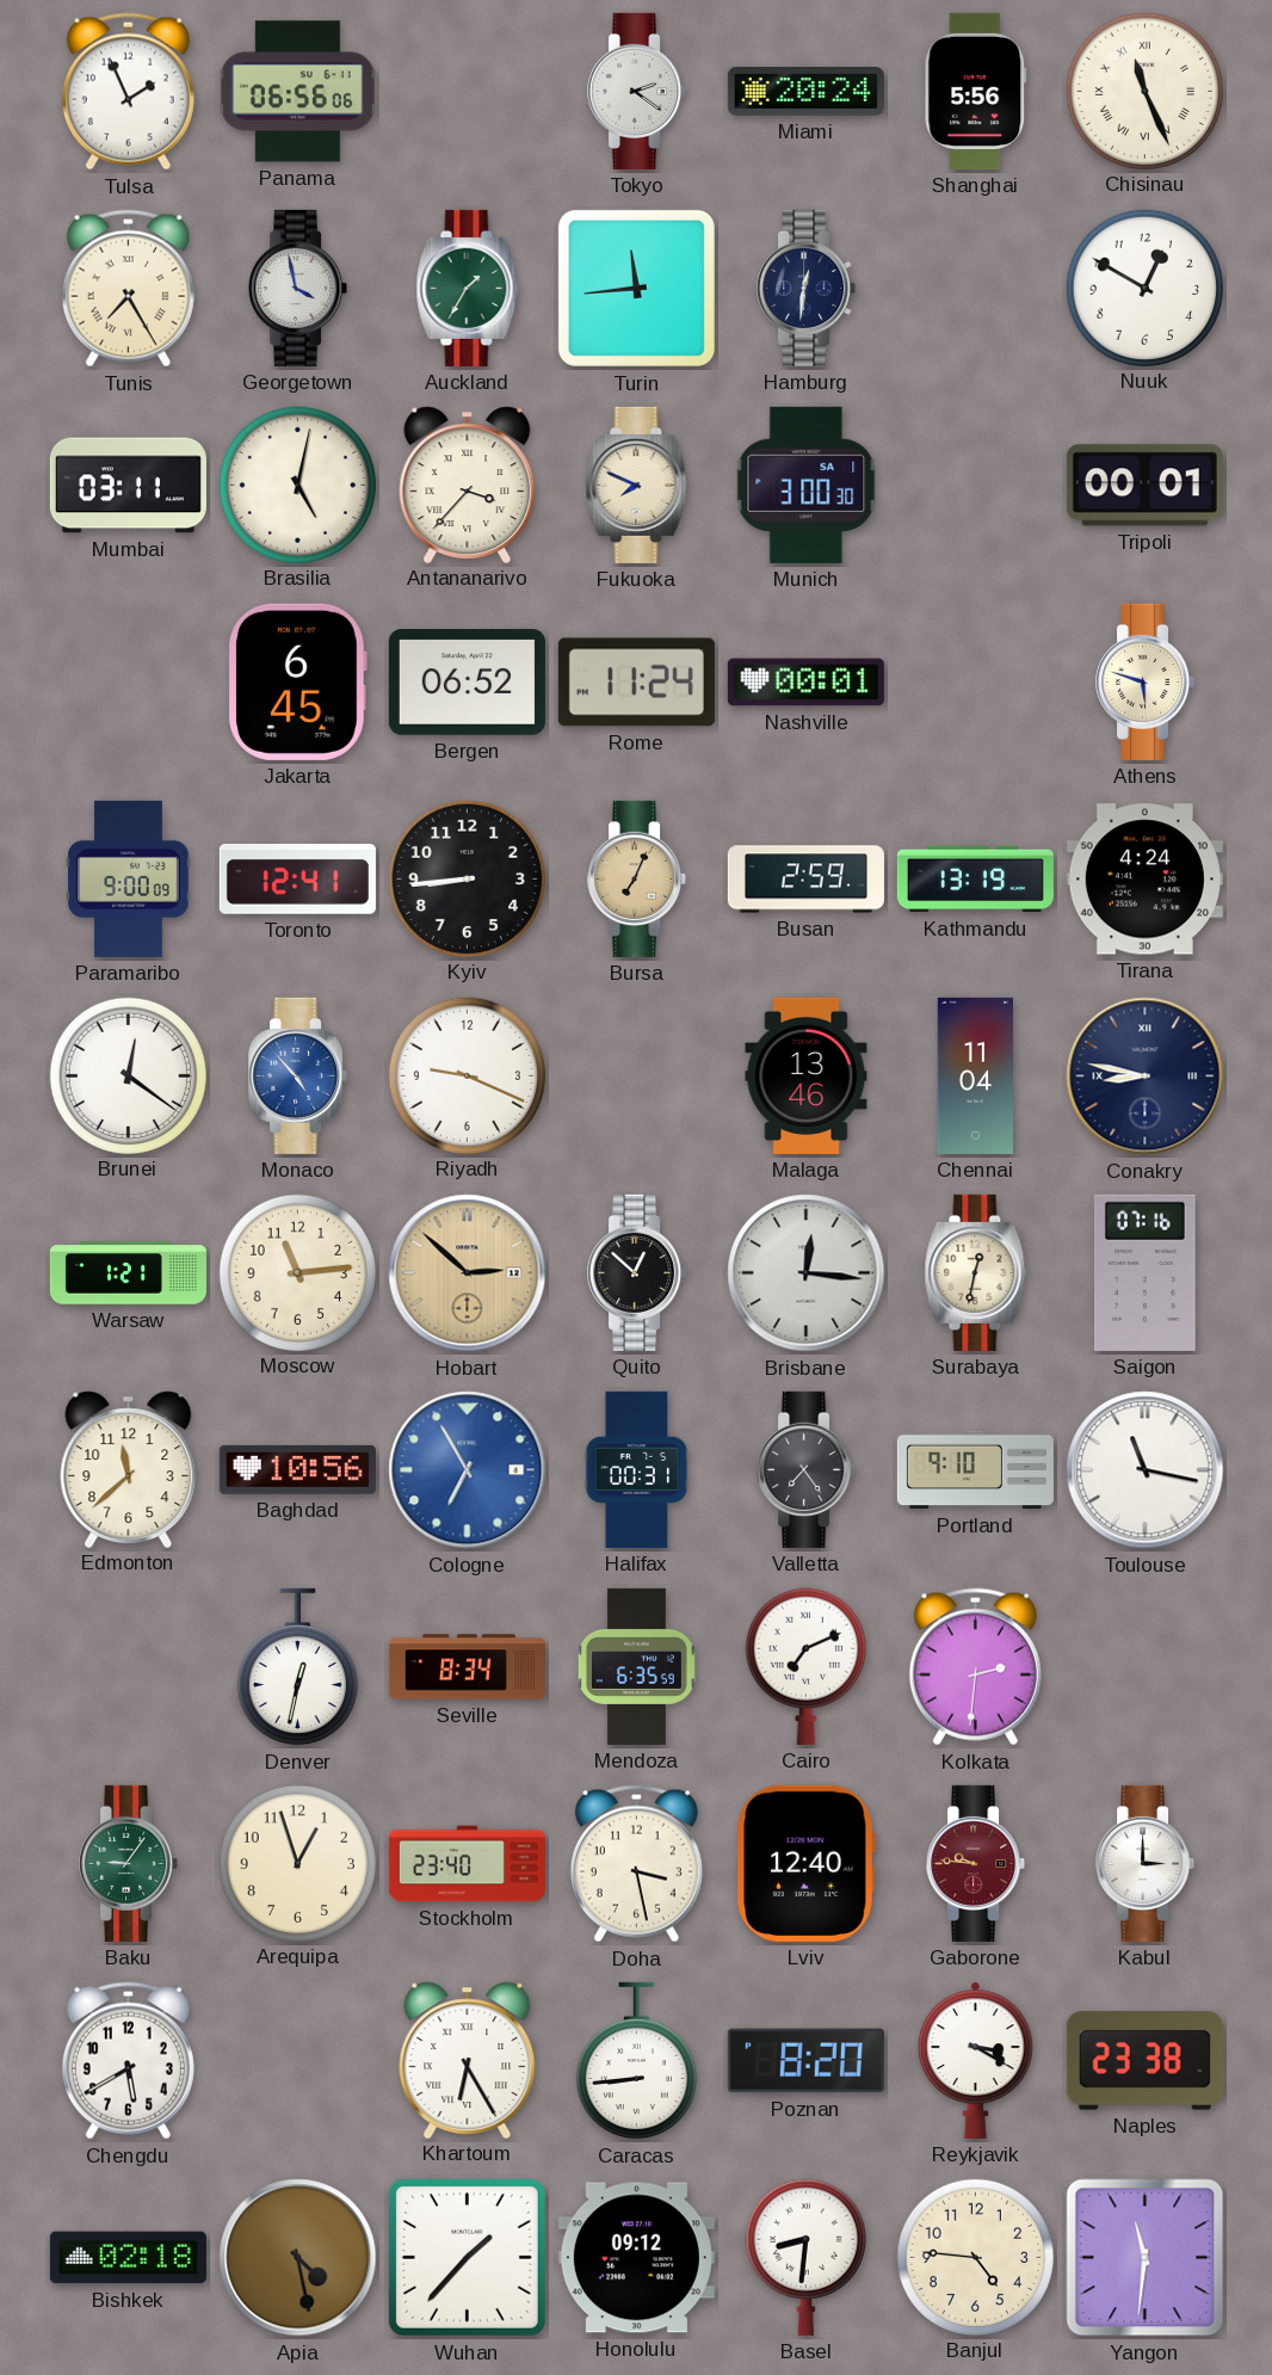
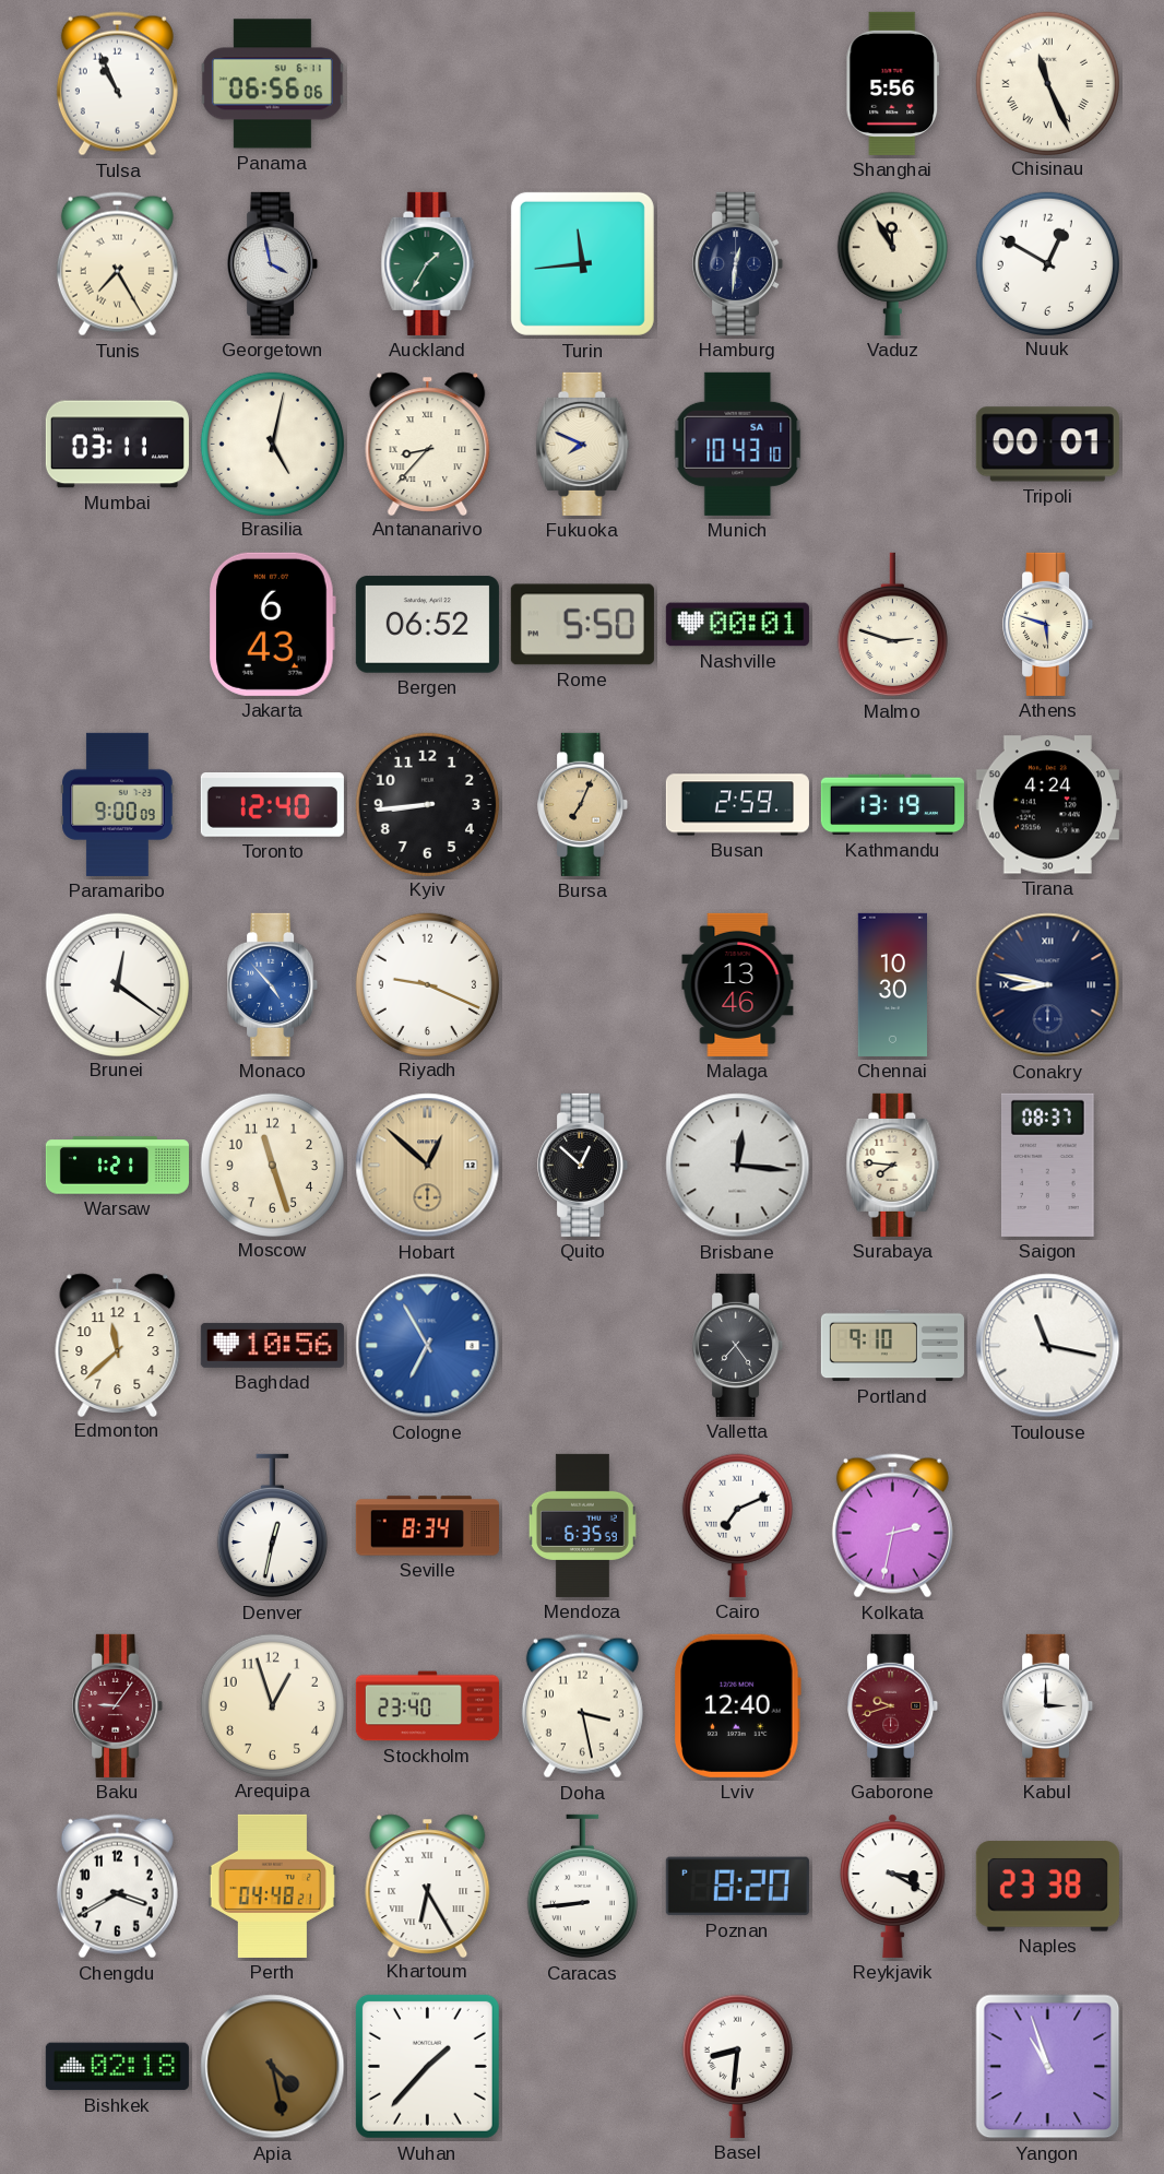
Tulsa: 1:56 -> 10:56 (117, 84)
Tokyo: 2:21 -> none (637, 91)
Miami: 20:24 -> none (805, 92)
Vaduz: none -> 11:55 (892, 263)
Antananarivo: 3:37 -> 8:37 (428, 444)
Munich: 3:00 -> 10:43 (738, 444)
Jakarta: 6:45 -> 6:43 (273, 624)
Rome: 11:24 -> 5:50 (582, 625)
Malmo: none -> 2:48 (892, 625)
Toronto: 12:41 -> 12:40 (272, 805)
Chennai: 11:04 -> 10:30 (892, 984)
Moscow: 11:14 -> 11:27 (272, 1165)
Hobart: 2:52 -> 12:52 (428, 1166)
Surabaya: 12:32 -> 7:46 (893, 1165)
Saigon: 07:16 -> 08:37 (1048, 1165)
Halifax: 00:31 -> none (637, 1469)
Kolkata: 2:31 -> 2:32 (892, 1526)
Baku dial: green -> burgundy (118, 1705)
Gaborone: 9:46 -> 9:42 (893, 1705)
Chengdu: 5:40 -> 3:40 (117, 1887)
Perth: none -> 04:48 (272, 1886)
Honolulu: 09:12 -> none (636, 2258)
Banjul: 4:46 -> none (975, 2257)
Yangon: 11:31 -> 10:57 (1048, 2067)
